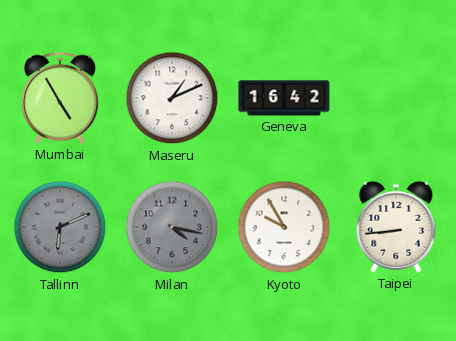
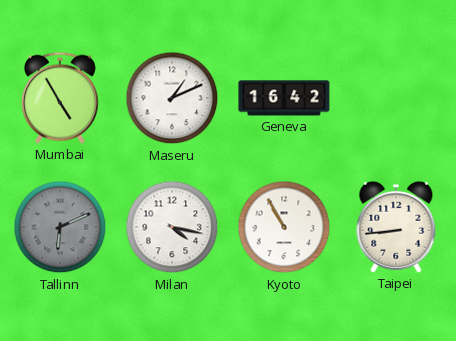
Milan dial: grey -> white (172, 227)
Kyoto: 9:55 -> 10:55 (284, 227)
